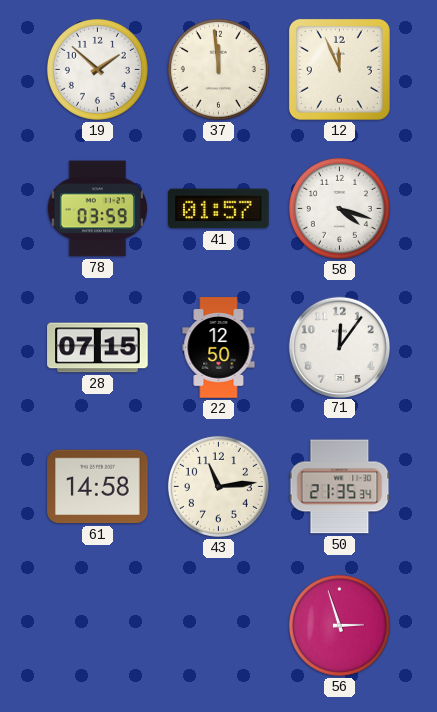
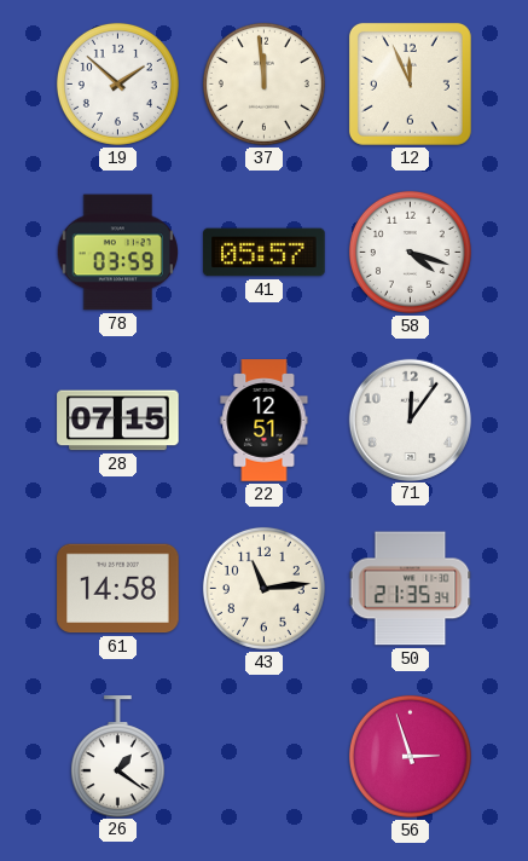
41: 01:57 -> 05:57 (265, 253)
22: 12:50 -> 12:51 (265, 421)
26: none -> 1:21 (117, 756)
